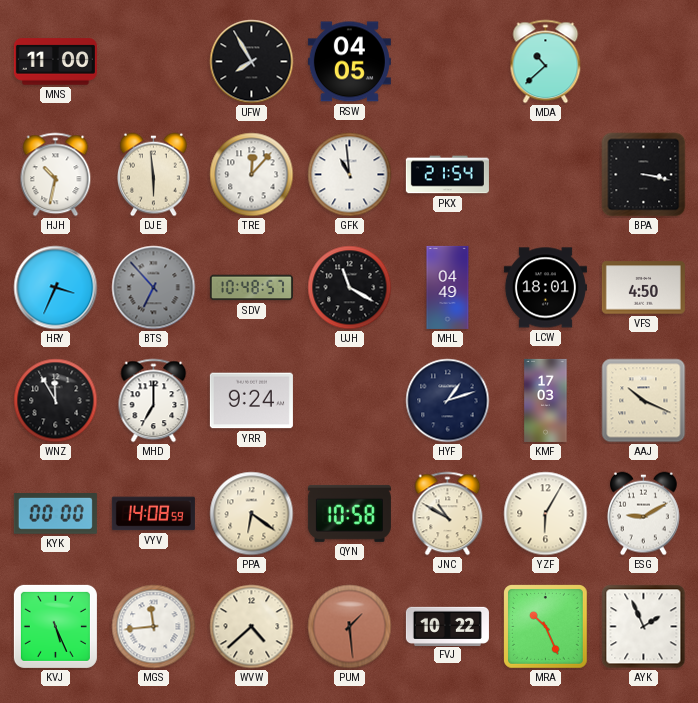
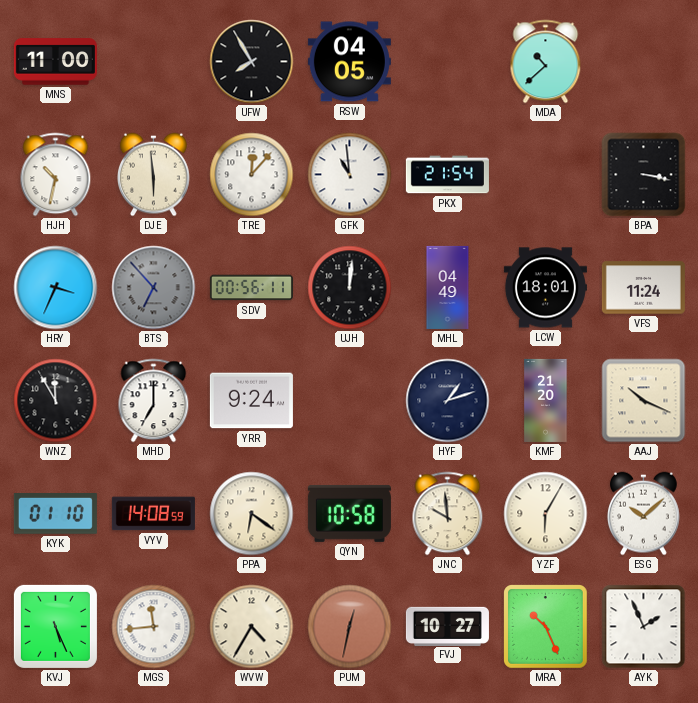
SDV: 10:48 -> 00:56 (251, 288)
UJH: 11:20 -> 12:01 (350, 288)
VFS: 4:50 -> 11:24 (643, 288)
KMF: 17:03 -> 21:20 (546, 400)
KYK: 00:00 -> 01:10 (55, 514)
JNC: 10:50 -> 9:59 (448, 514)
ESG: 9:10 -> 10:08 (644, 514)
WVW: 4:38 -> 4:35 (252, 627)
PUM: 1:29 -> 12:32 (350, 627)
FVJ: 10:22 -> 10:27 (447, 626)
